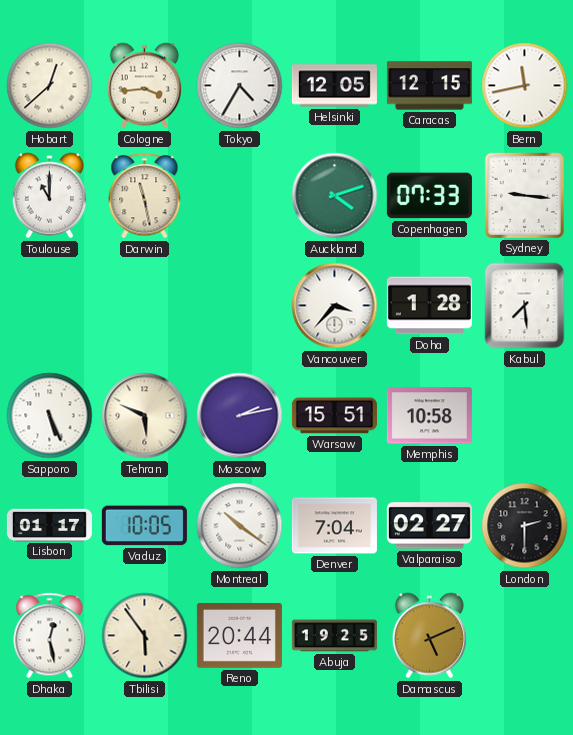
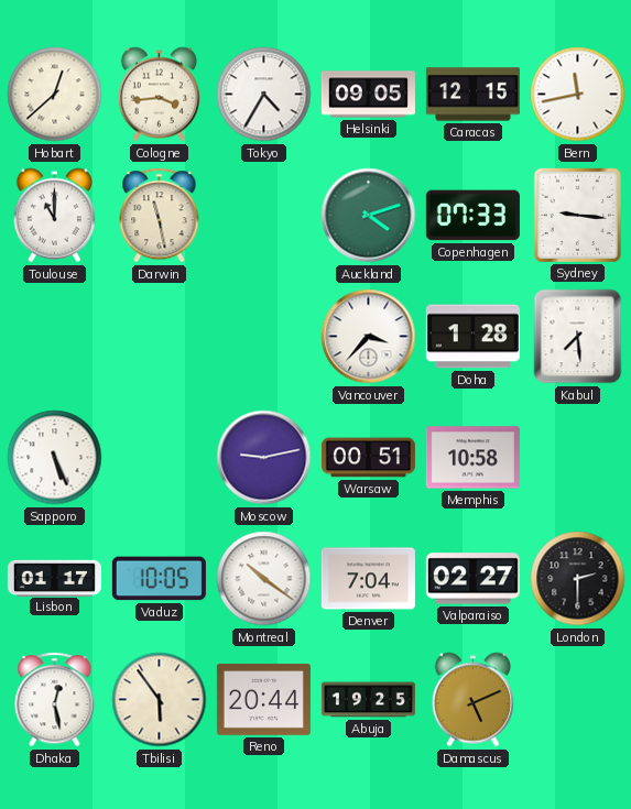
Helsinki: 12:05 -> 09:05 (368, 95)
Tehran: 5:49 -> none (145, 416)
Moscow: 2:13 -> 9:13 (264, 458)
Warsaw: 15:51 -> 00:51 (368, 458)
